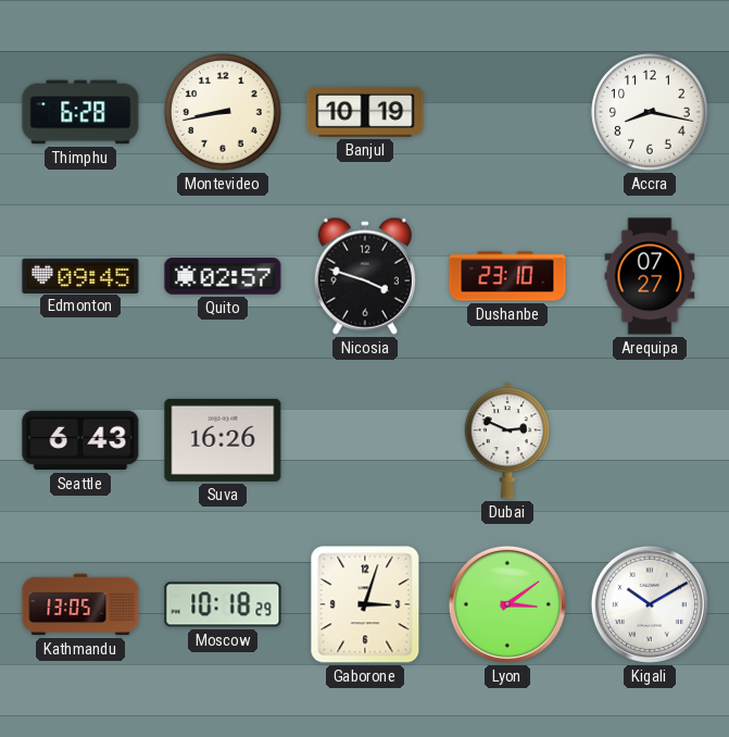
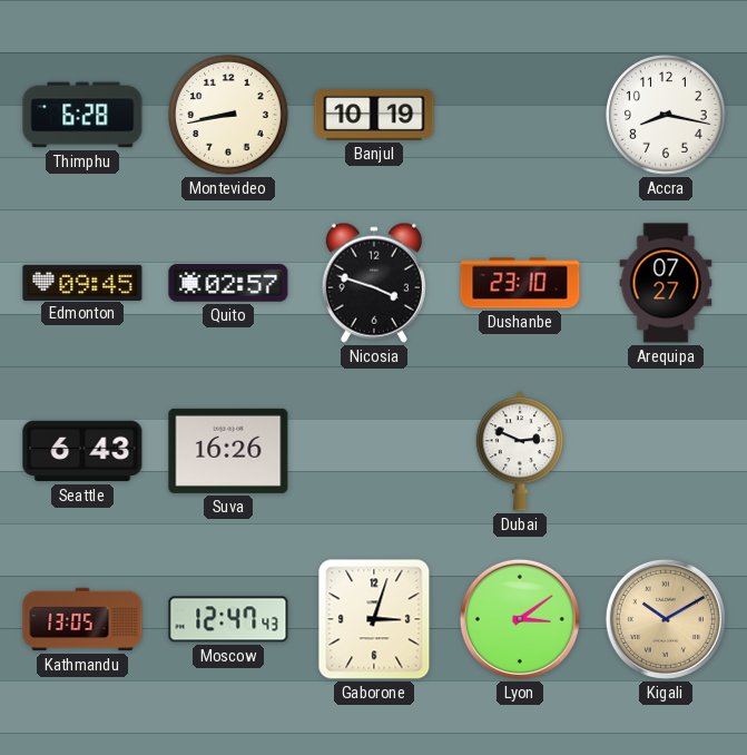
Moscow: 10:18 -> 12:47 (228, 619)
Kigali dial: white -> champagne (666, 619)
